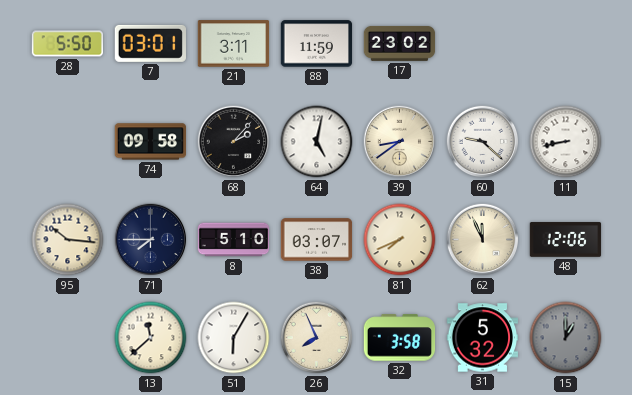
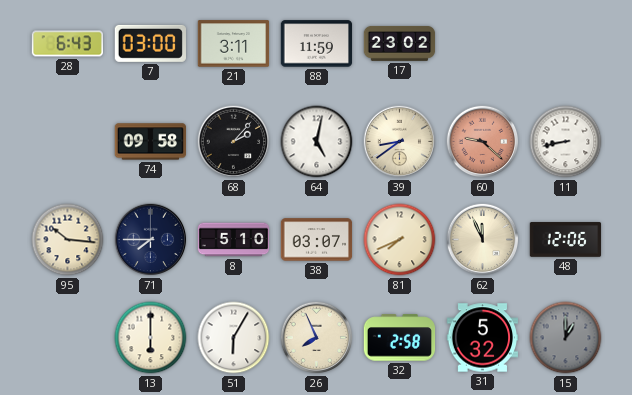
28: 5:50 -> 6:43 (67, 44)
7: 03:01 -> 03:00 (150, 43)
60 dial: white -> salmon (483, 142)
13: 11:38 -> 6:00 (151, 338)
32: 3:58 -> 2:58 (400, 338)
